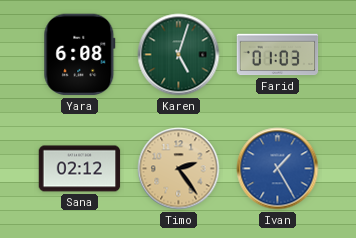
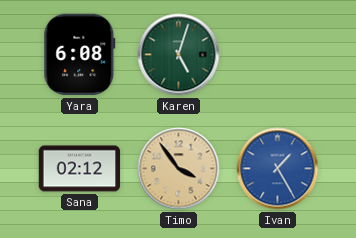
Farid: 01:03 -> none (278, 55)
Timo: 2:24 -> 3:54 (179, 169)
